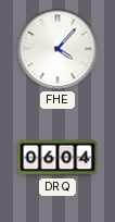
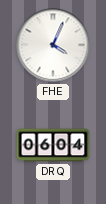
FHE: 4:07 -> 4:04 (53, 45)
